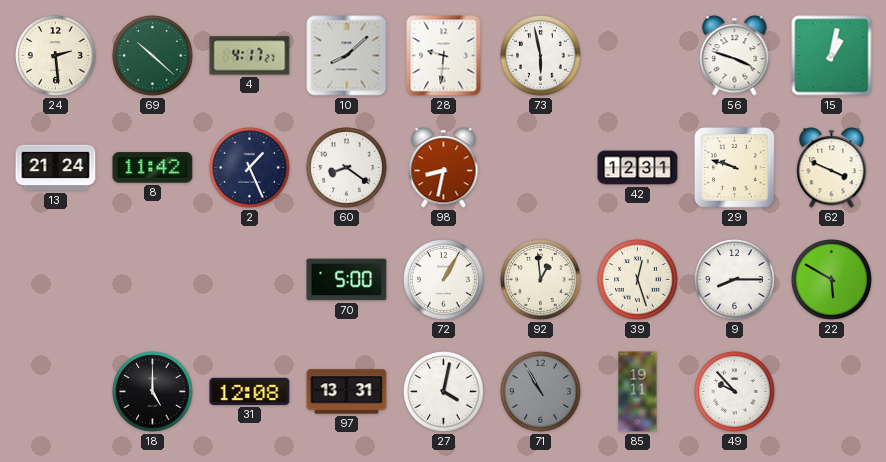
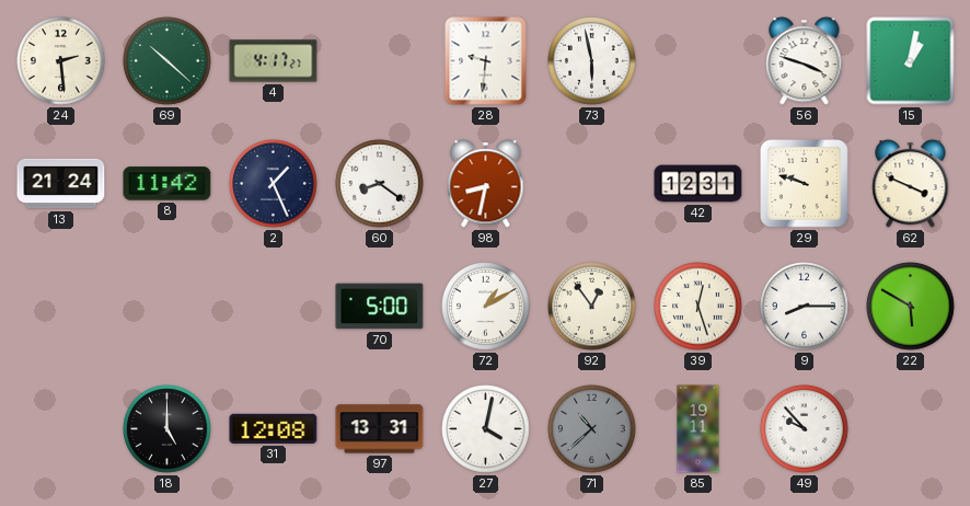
10: 8:08 -> none (347, 56)
72: 1:05 -> 1:10 (486, 307)
92: 12:59 -> 12:54 (592, 307)
71: 10:55 -> 10:38 (592, 429)
